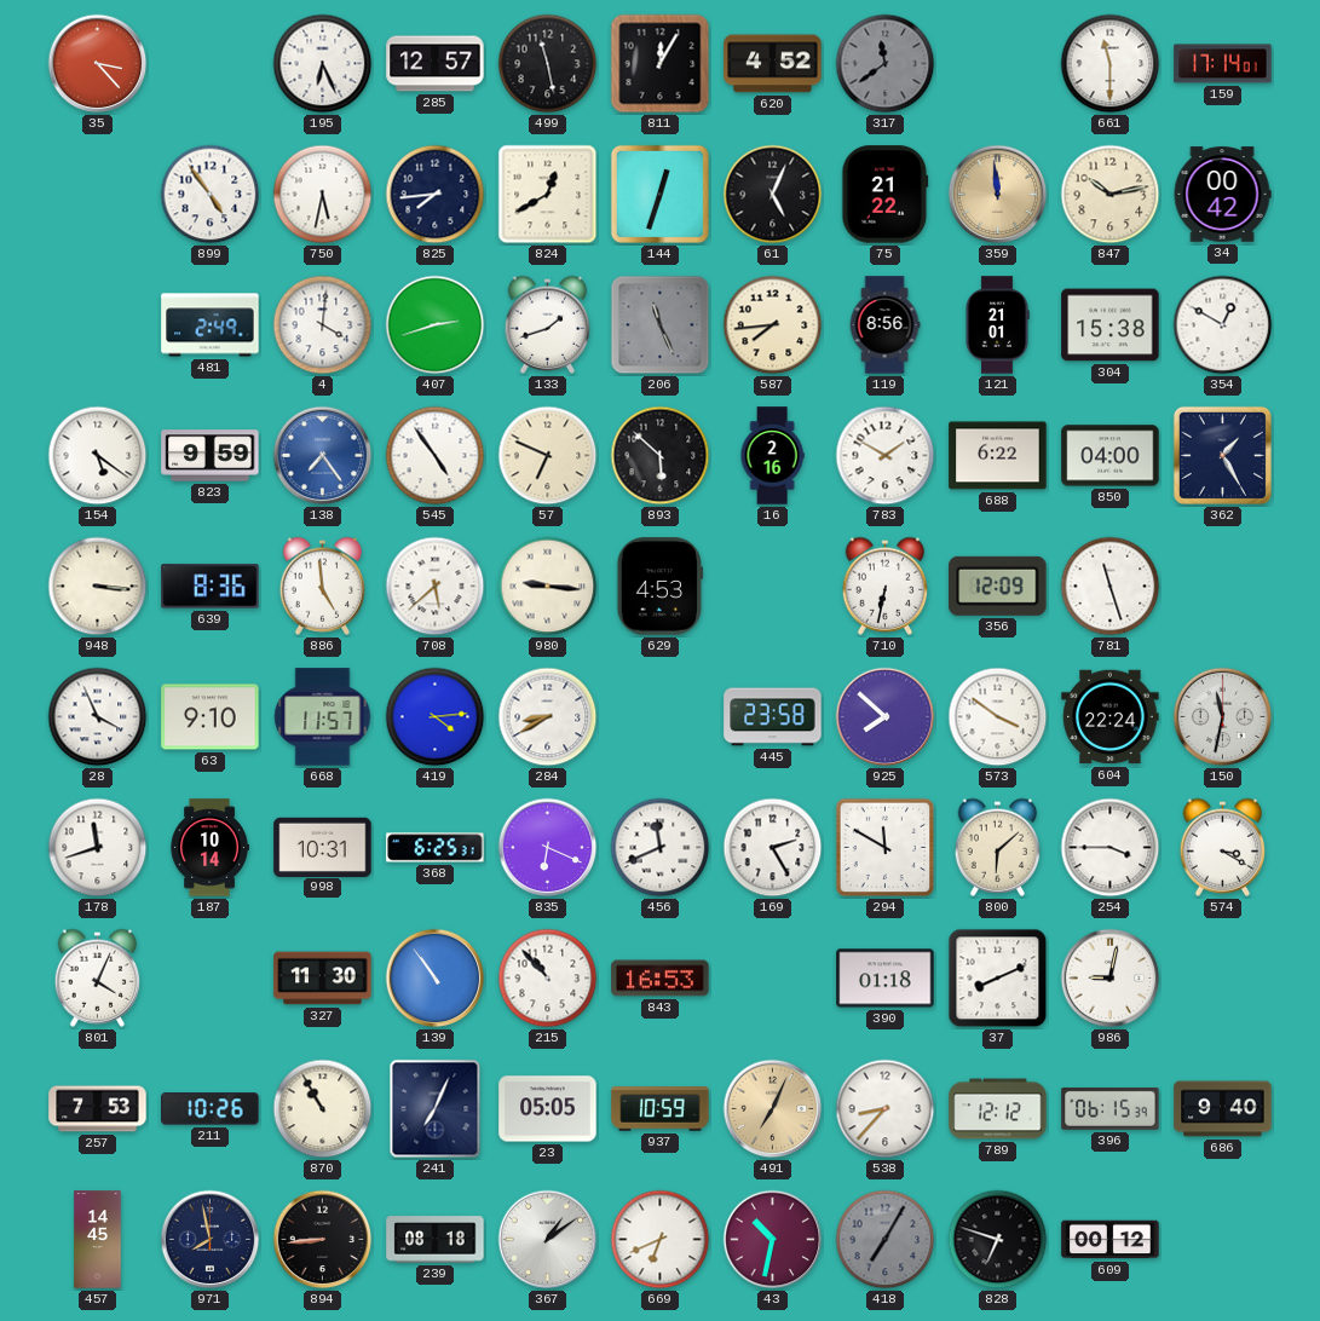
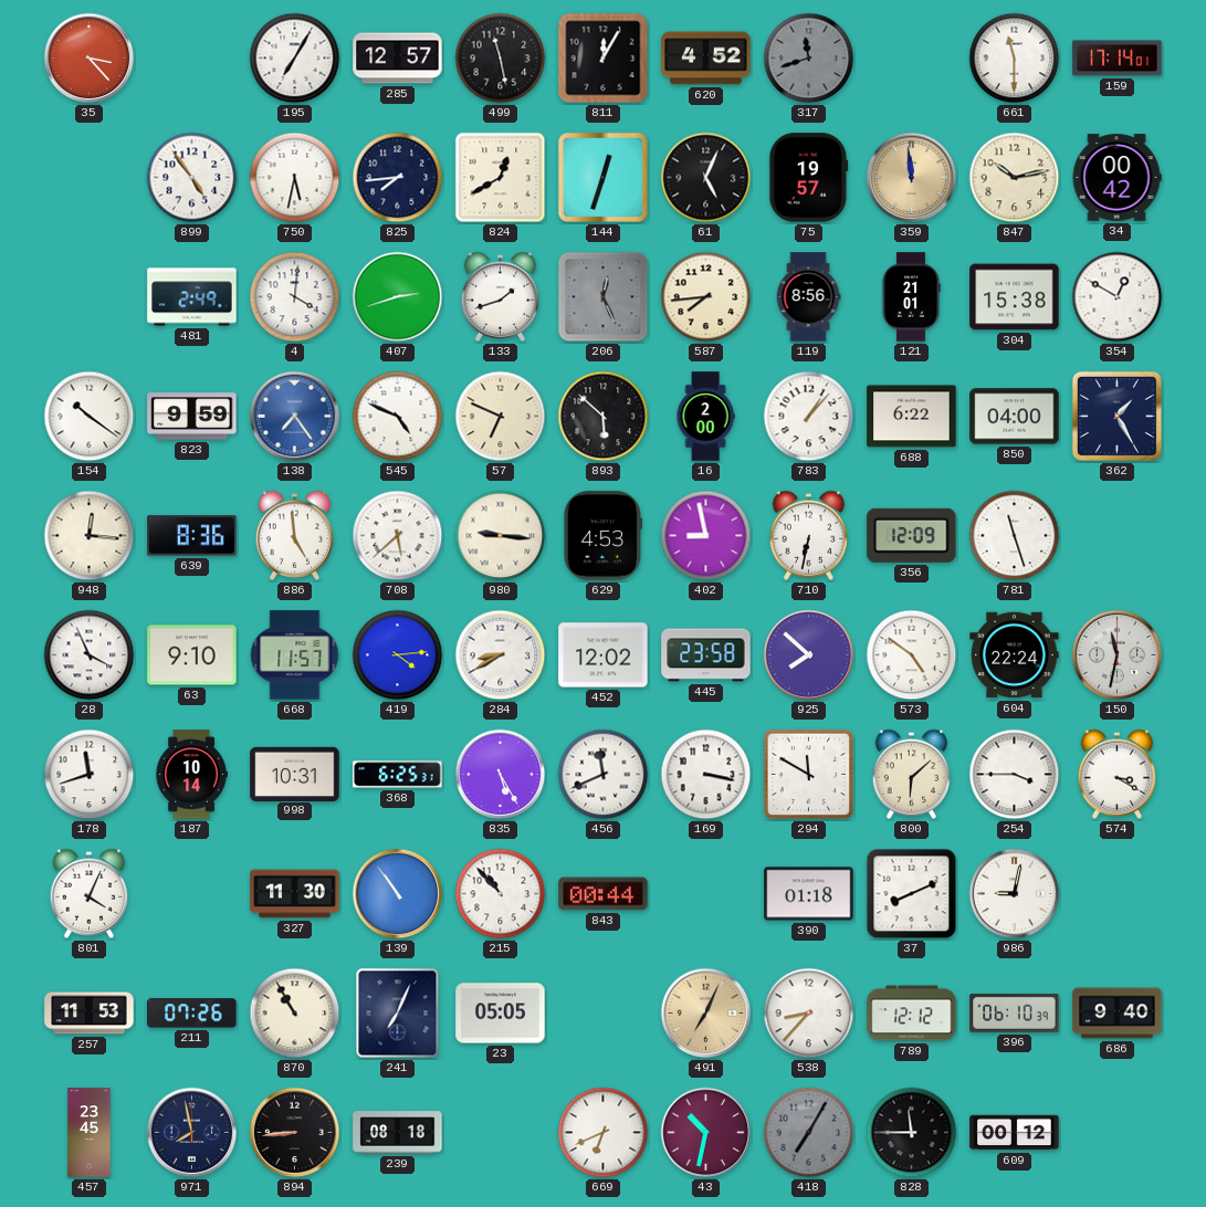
195: 6:26 -> 7:05 (295, 59)
317: 11:39 -> 11:42 (809, 59)
75: 21:22 -> 19:57 (809, 178)
206: 11:26 -> 12:26 (604, 297)
154: 5:21 -> 10:21 (90, 417)
545: 4:54 -> 4:49 (398, 417)
16: 2:16 -> 2:00 (705, 417)
783: 1:50 -> 1:07 (809, 417)
948: 3:16 -> 12:16 (90, 536)
402: none -> 8:58 (706, 536)
452: none -> 12:02 (604, 655)
573: 3:51 -> 4:51 (912, 655)
835: 6:19 -> 5:25 (501, 775)
169: 2:25 -> 3:17 (706, 775)
843: 16:53 -> 00:44 (604, 894)
257: 7:53 -> 11:53 (90, 1014)
211: 10:26 -> 07:26 (192, 1014)
937: 10:59 -> none (661, 1109)
396: 06:15 -> 06:10 (1015, 1014)
457: 14:45 -> 23:45 (90, 1133)
367: 1:09 -> none (548, 1240)
828: 6:48 -> 11:45 (912, 1133)
